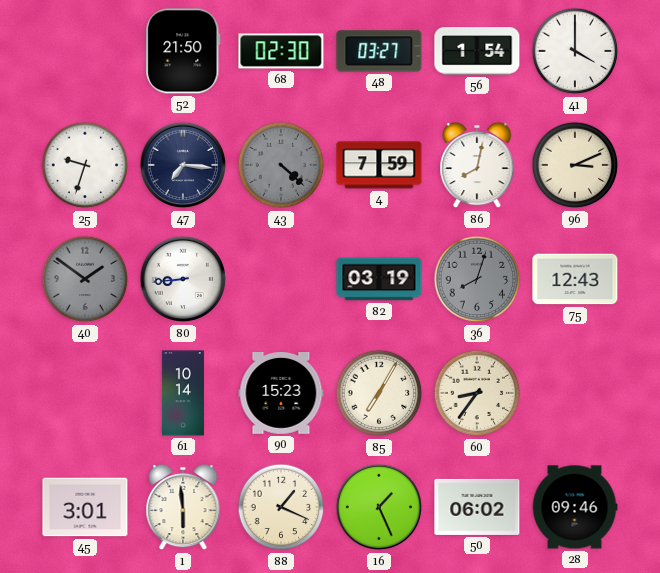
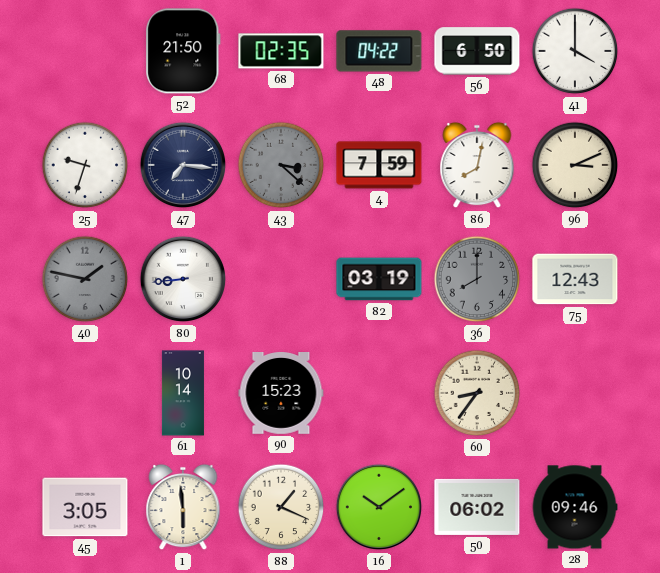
68: 02:30 -> 02:35 (281, 51)
48: 03:27 -> 04:22 (379, 51)
56: 1:54 -> 6:50 (477, 51)
43: 4:22 -> 3:22 (281, 165)
40: 1:51 -> 1:47 (85, 279)
36: 8:03 -> 8:00 (477, 279)
85: 7:05 -> none (379, 393)
45: 3:01 -> 3:05 (85, 507)
16: 1:26 -> 10:09 (379, 507)
